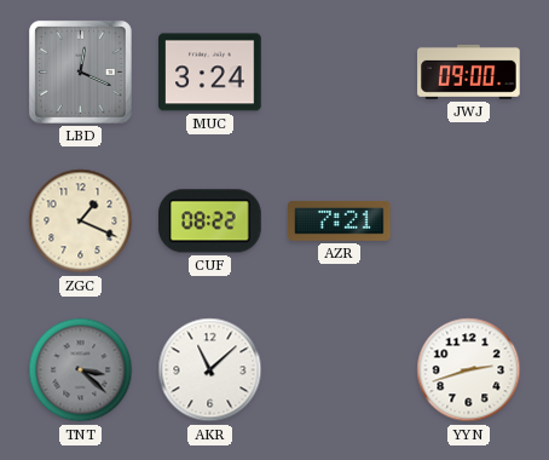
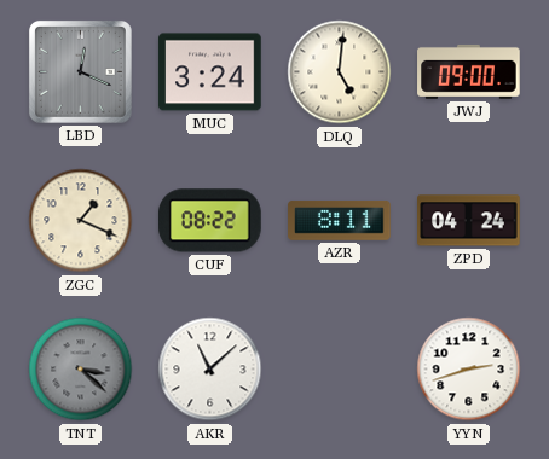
DLQ: none -> 5:01 (340, 72)
AZR: 7:21 -> 8:11 (340, 220)
ZPD: none -> 04:24 (469, 221)
